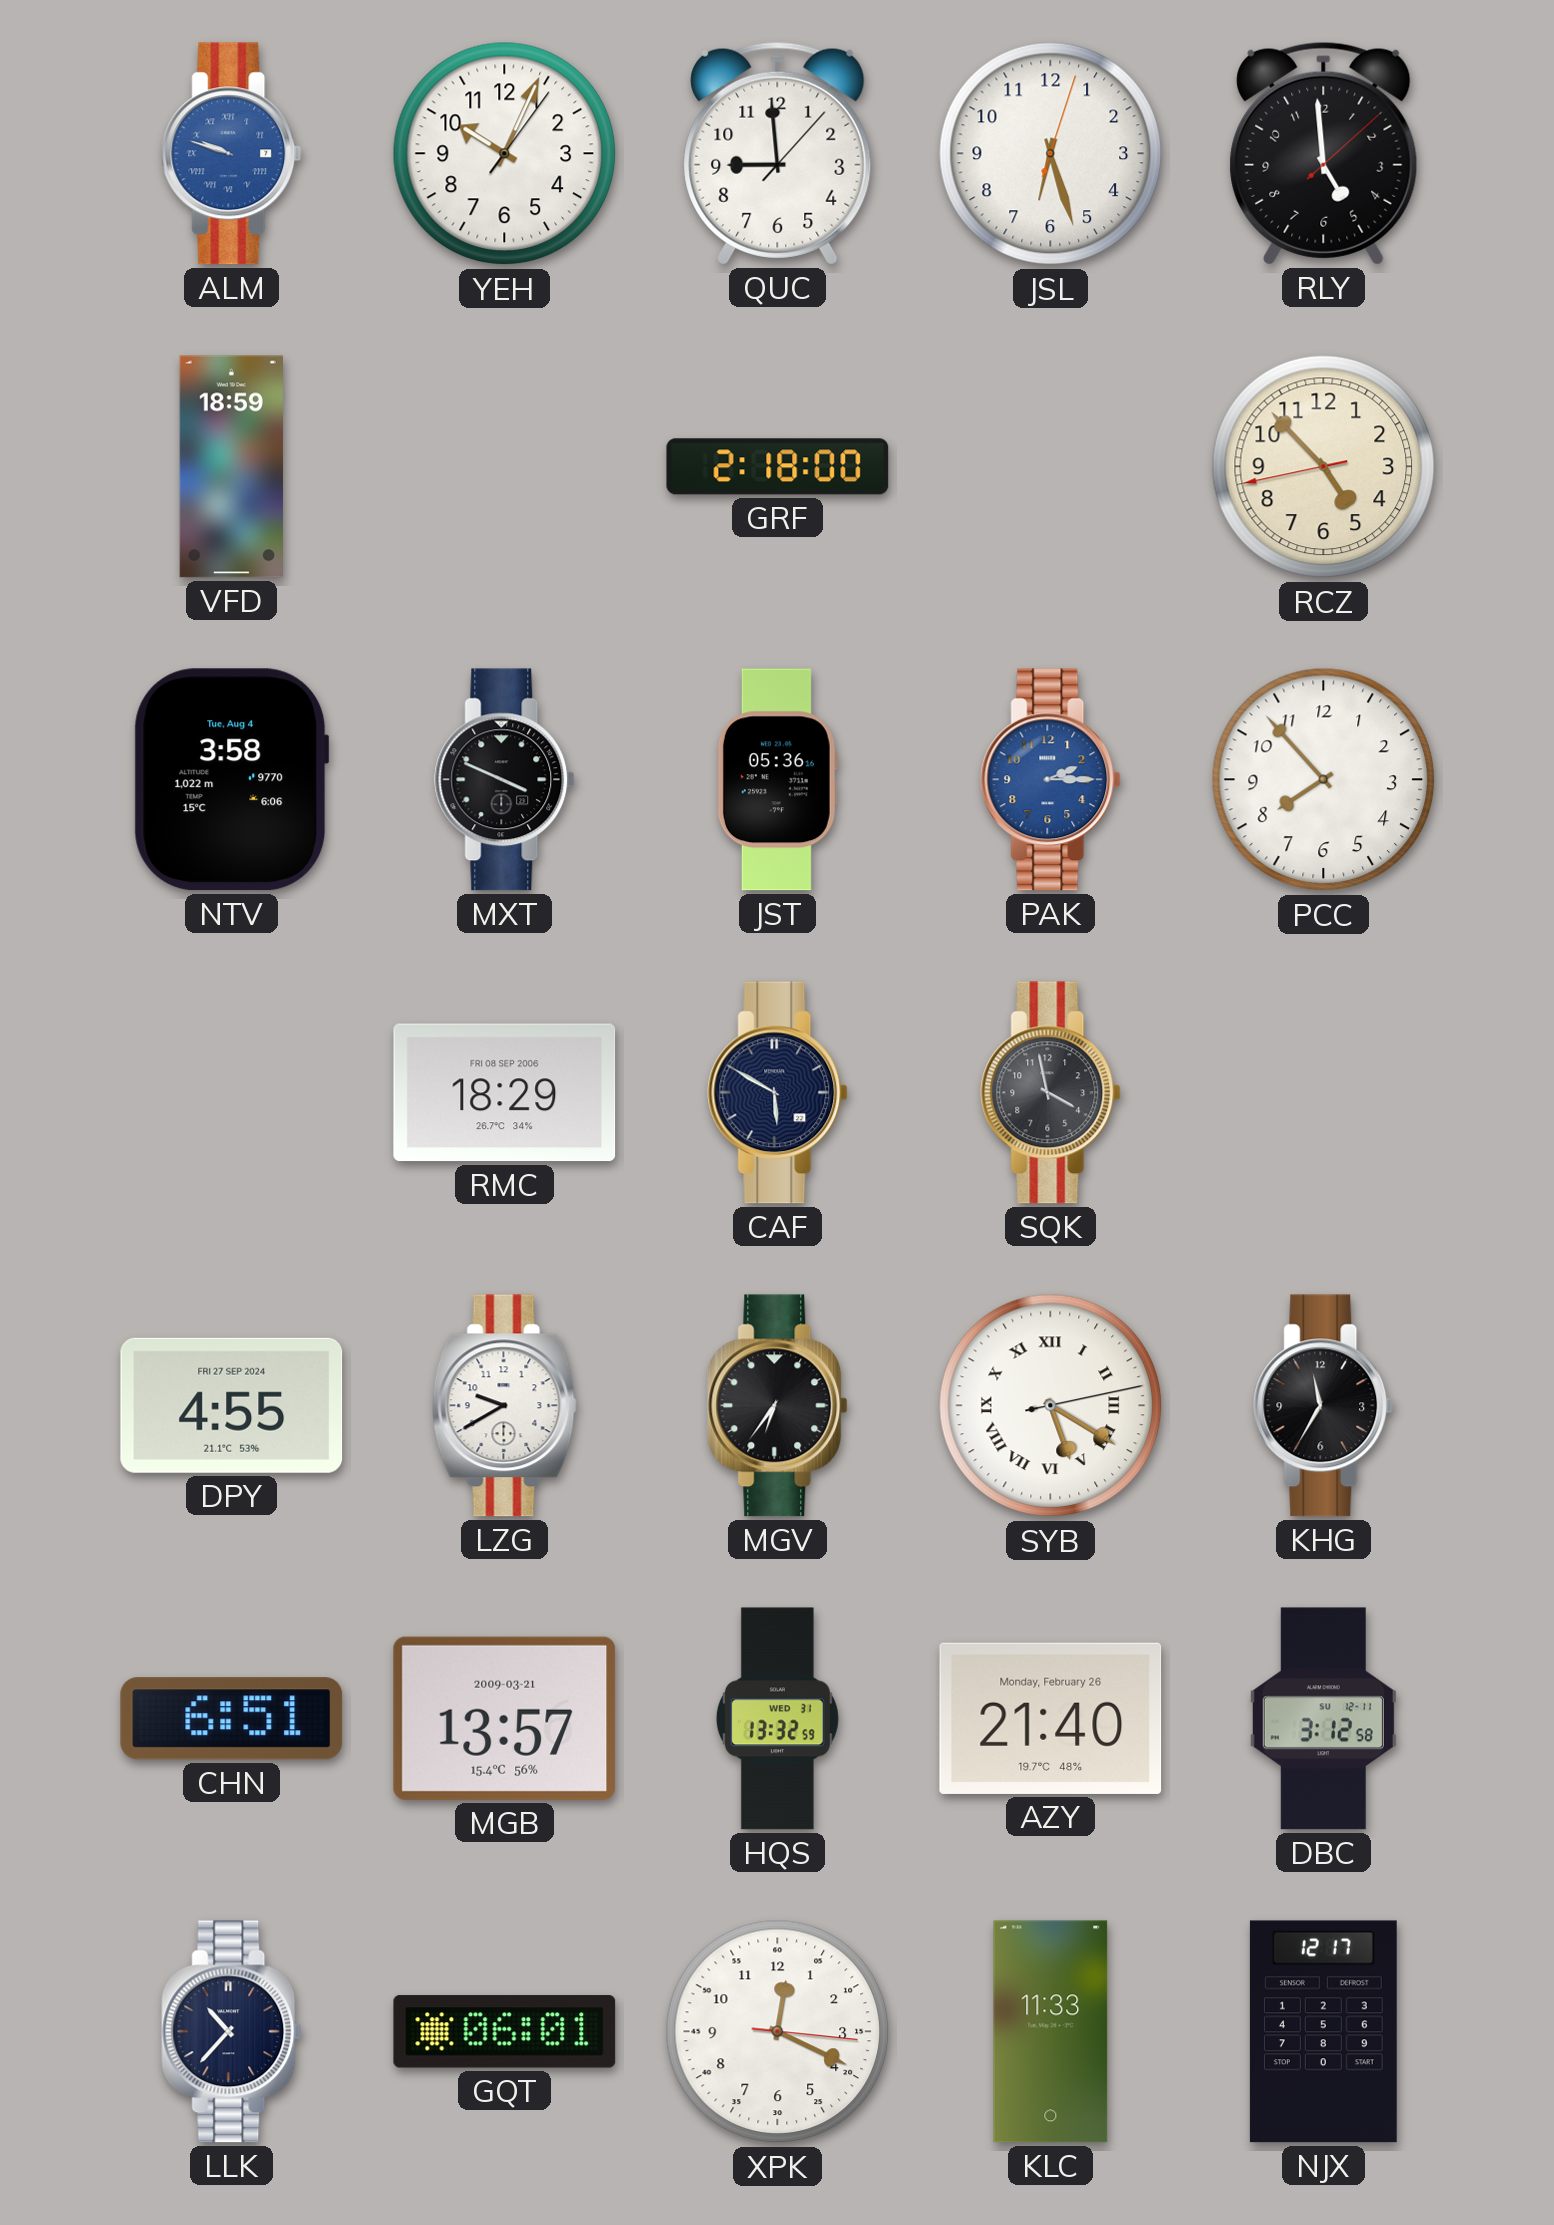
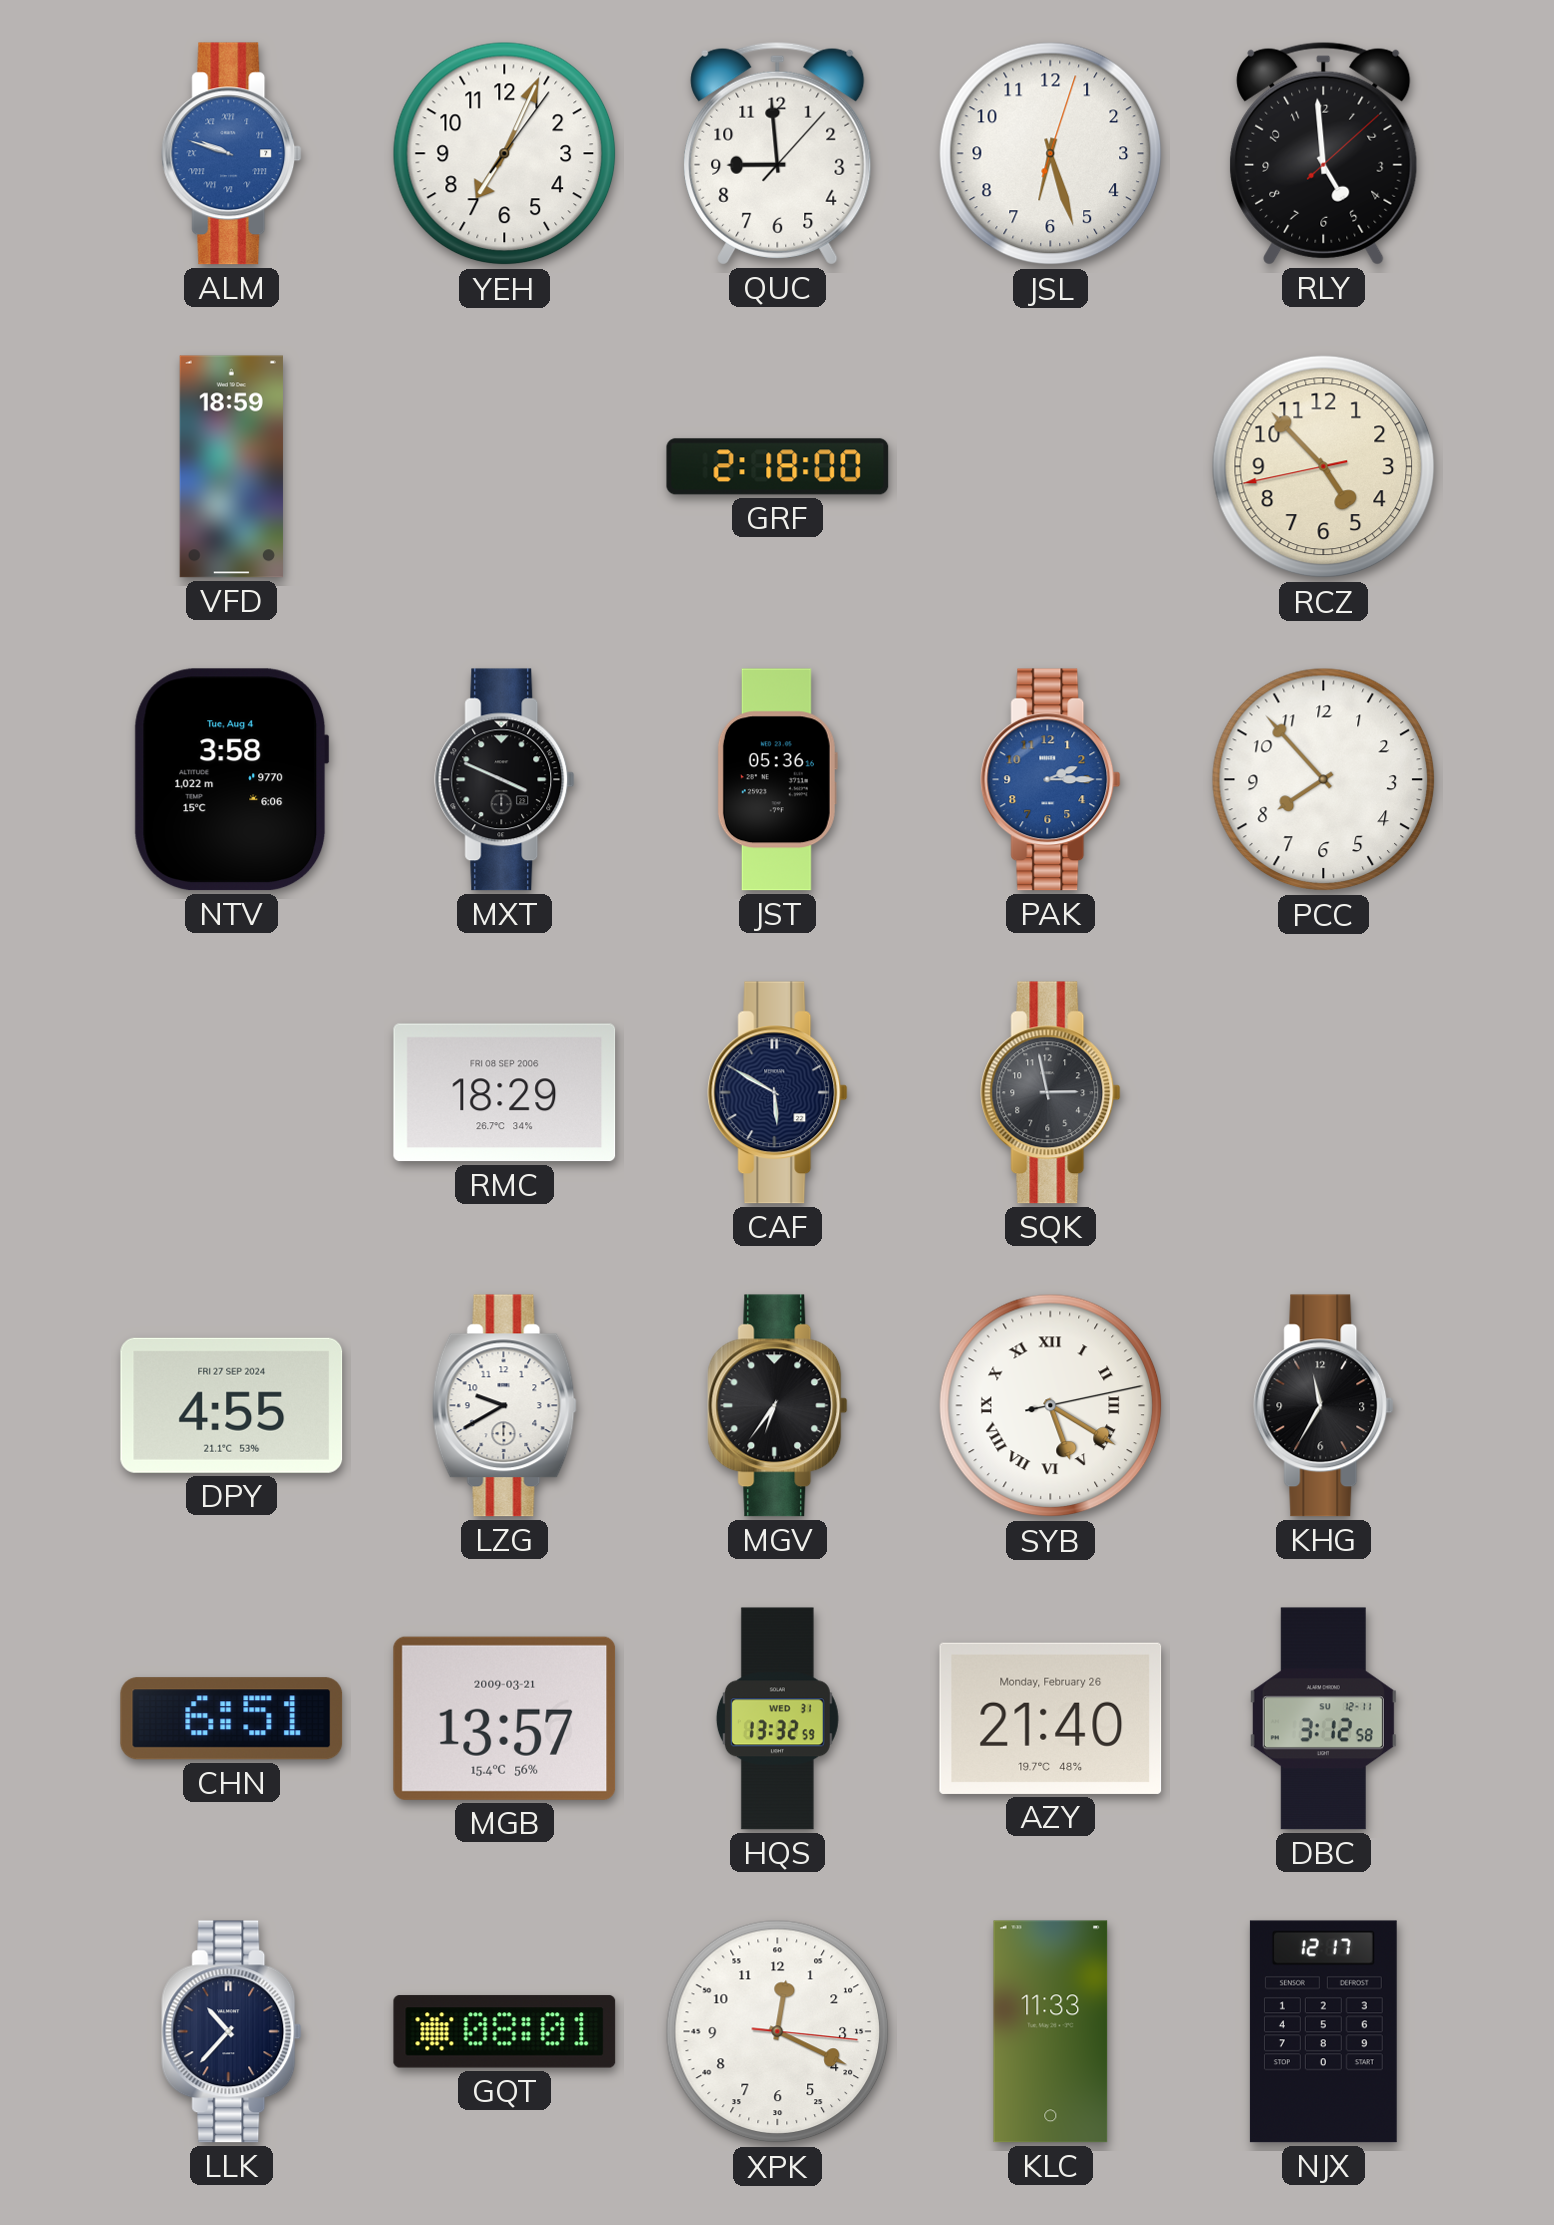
YEH: 10:04 -> 7:04 (505, 154)
SQK: 3:58 -> 2:58 (1051, 1093)
GQT: 06:01 -> 08:01 (505, 2032)
